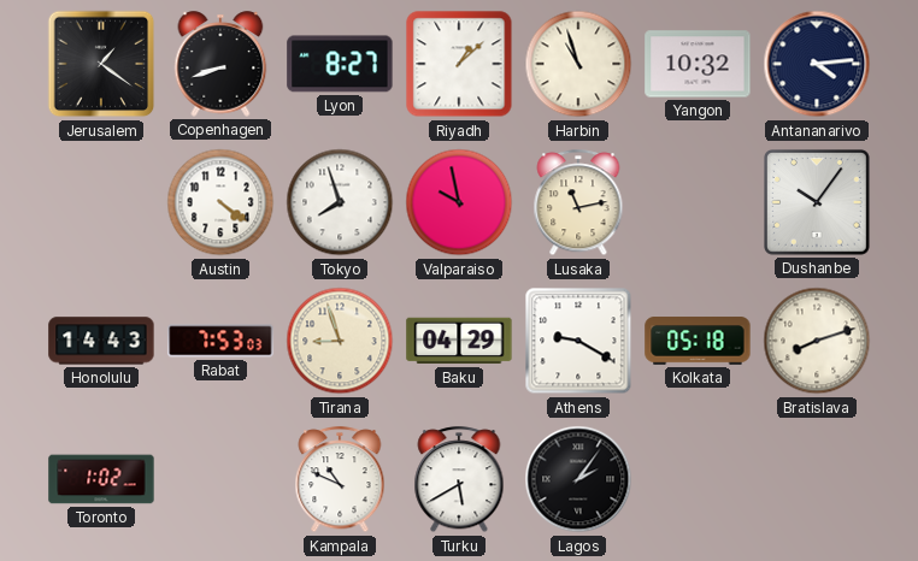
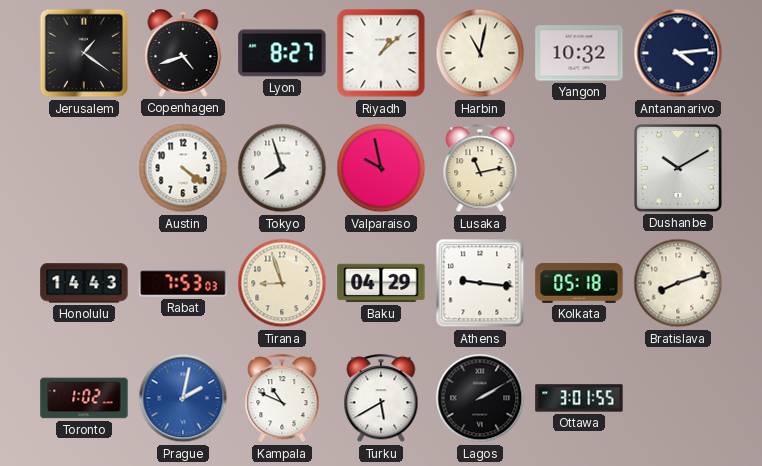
Copenhagen: 8:42 -> 4:42 (183, 53)
Harbin: 10:57 -> 11:02 (480, 53)
Dushanbe: 10:06 -> 10:10 (679, 169)
Athens: 9:20 -> 9:16 (480, 283)
Prague: none -> 2:02 (183, 398)
Lagos: 2:06 -> 2:10 (480, 398)
Ottawa: none -> 3:01 (579, 398)
